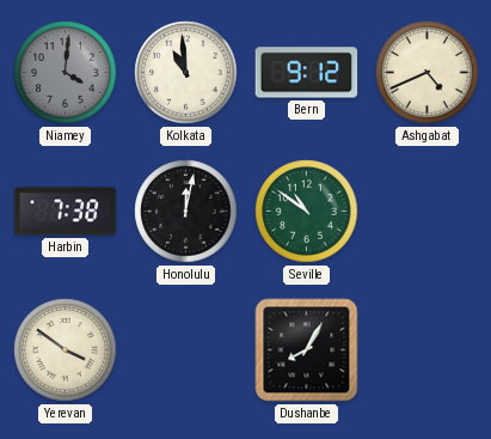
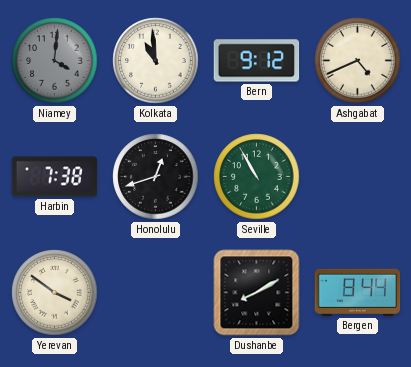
Honolulu: 12:02 -> 12:42 (156, 177)
Seville: 10:51 -> 10:55 (257, 177)
Dushanbe: 8:05 -> 8:10 (257, 293)
Bergen: none -> 8:44 (358, 292)
